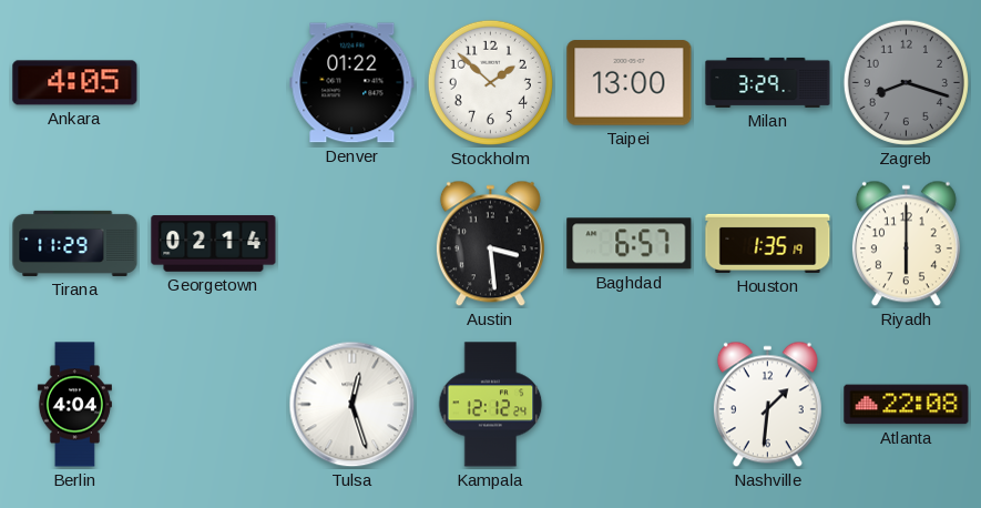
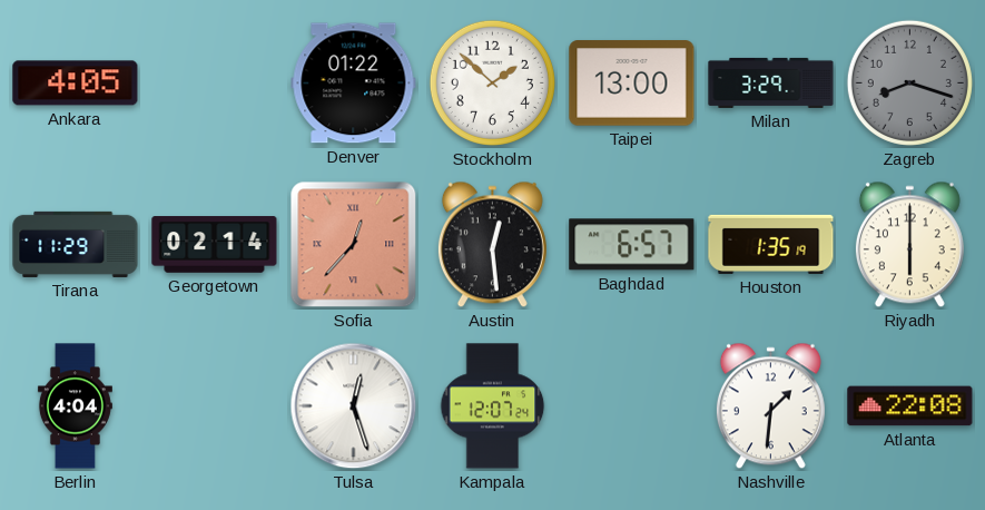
Sofia: none -> 12:37 (354, 245)
Austin: 3:29 -> 12:29 (492, 245)
Kampala: 12:12 -> 12:07 (493, 406)
